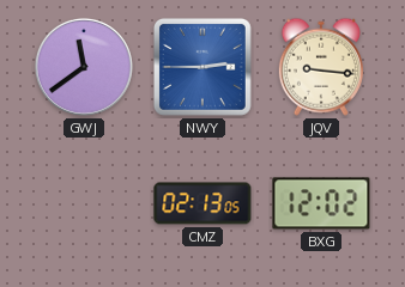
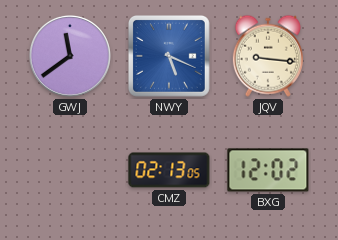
NWY: 2:45 -> 5:19 (169, 56)
